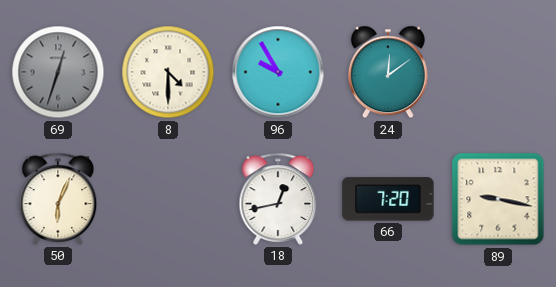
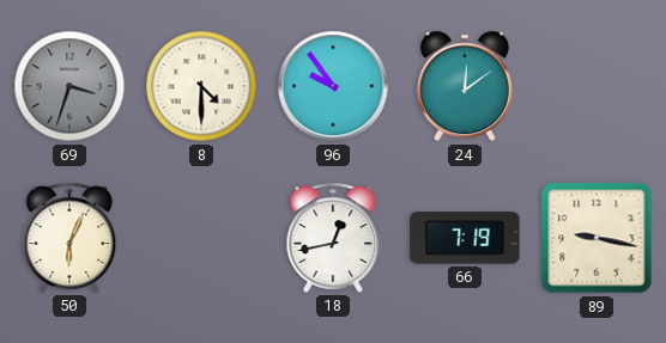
69: 12:33 -> 3:33 (69, 86)
96: 9:55 -> 9:54 (333, 86)
66: 7:20 -> 7:19 (465, 238)
